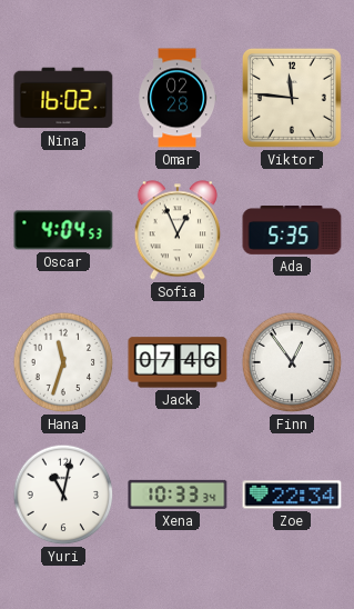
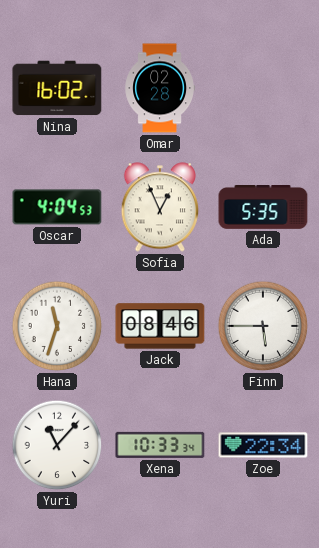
Viktor: 11:46 -> none (292, 98)
Jack: 07:46 -> 08:46 (160, 326)
Finn: 12:54 -> 5:45 (263, 326)
Yuri: 11:02 -> 11:07 (57, 445)
